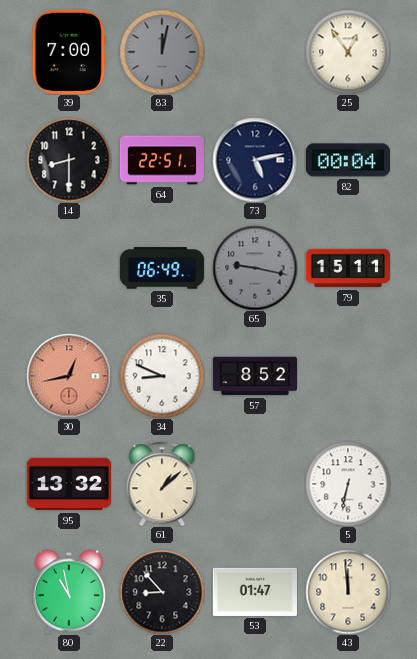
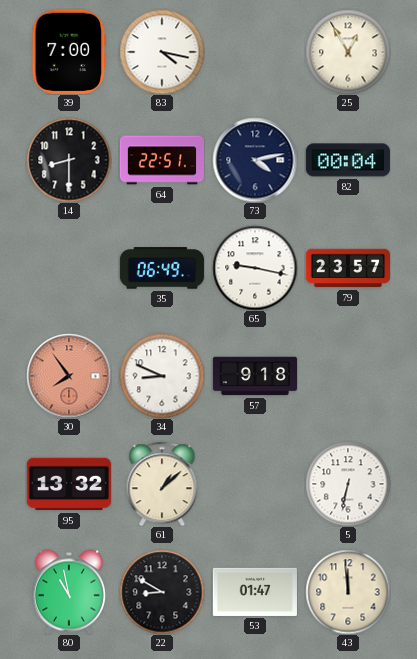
83: 12:02 -> 4:17 (162, 52)
83 dial: grey -> white (162, 52)
25: 12:54 -> 12:55 (348, 52)
73: 5:13 -> 4:13 (255, 160)
65 dial: grey -> white (255, 268)
79: 15:11 -> 23:57 (347, 268)
30: 12:43 -> 7:54 (69, 376)
57: 8:52 -> 9:18 (254, 376)
22: 8:53 -> 8:50 (162, 592)
